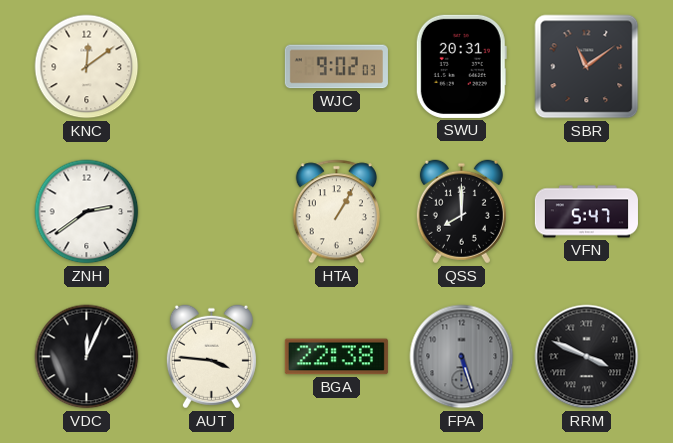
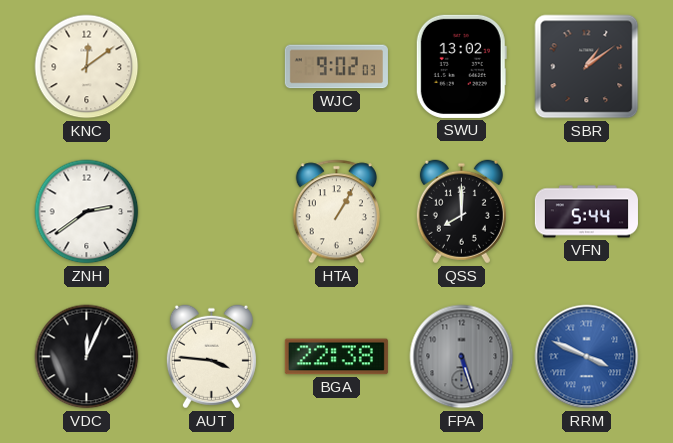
SWU: 20:31 -> 13:02 (461, 66)
SBR: 11:09 -> 1:09 (587, 67)
VFN: 5:47 -> 5:44 (586, 212)
RRM dial: black -> blue (587, 357)
